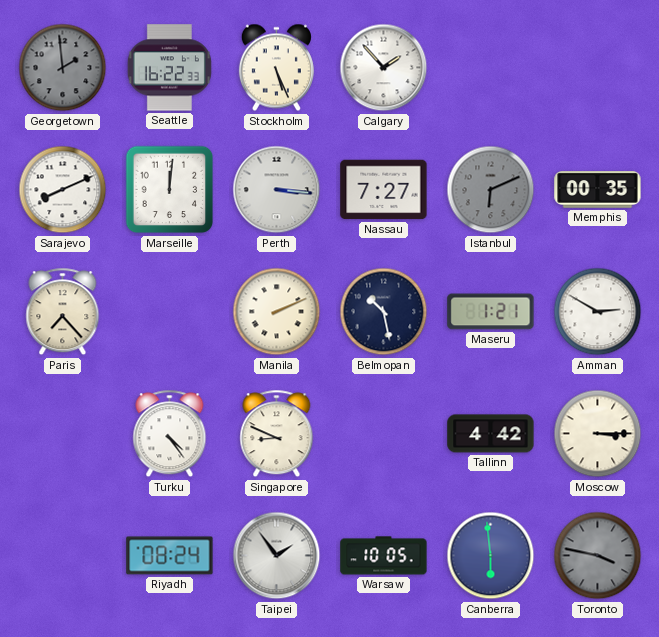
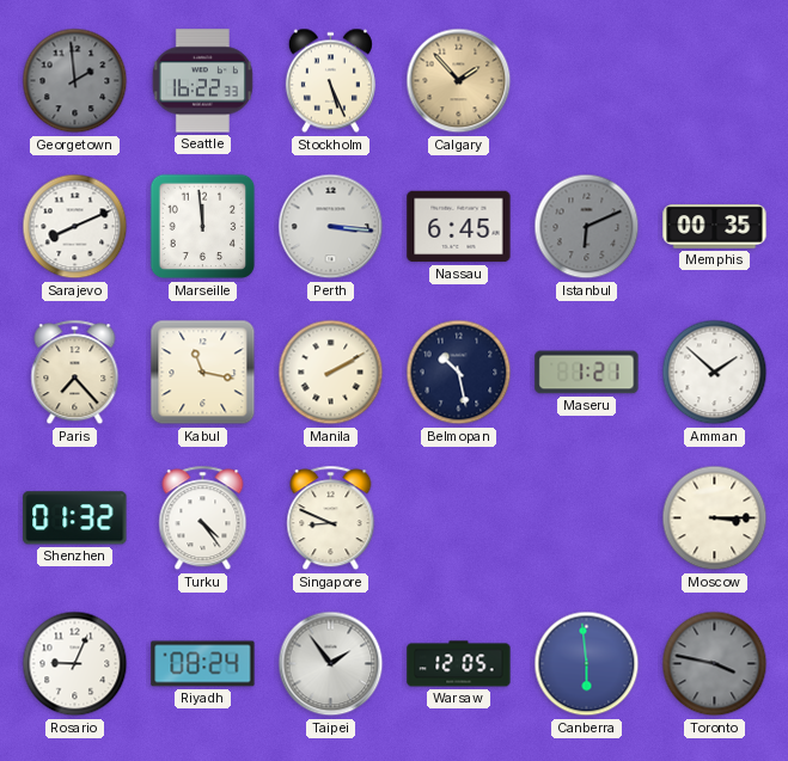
Calgary dial: white -> champagne (459, 81)
Marseille: 12:01 -> 11:59 (203, 227)
Nassau: 7:27 -> 6:45 (459, 227)
Kabul: none -> 11:17 (203, 373)
Manila: 2:11 -> 2:10 (331, 373)
Amman: 2:50 -> 1:52 (715, 373)
Shenzhen: none -> 01:32 (75, 518)
Tallinn: 4:42 -> none (491, 434)
Rosario: none -> 9:04 (75, 664)
Warsaw: 10:05 -> 12:05 (459, 664)
